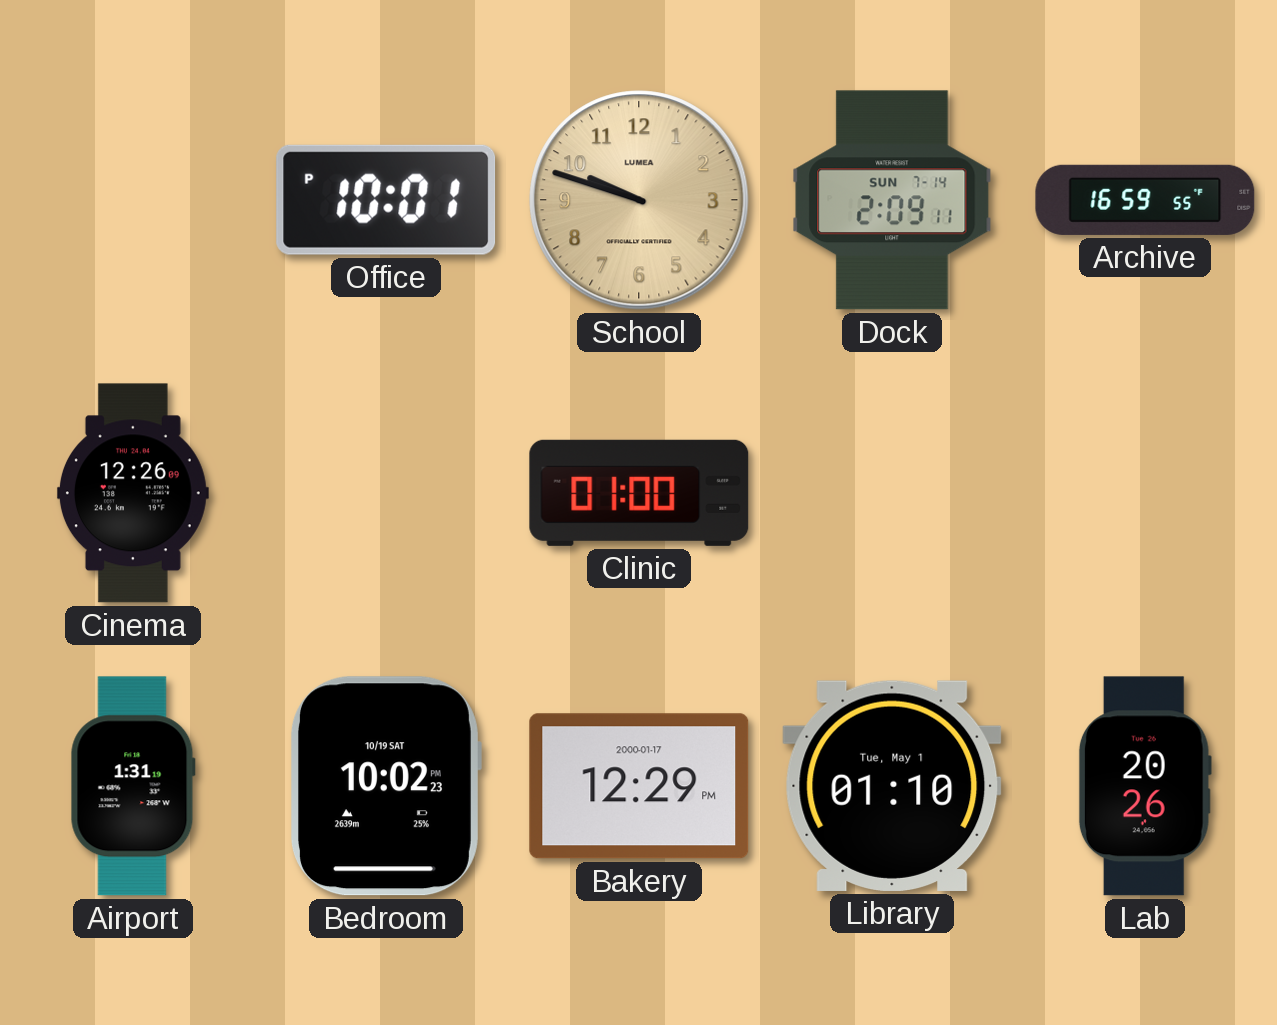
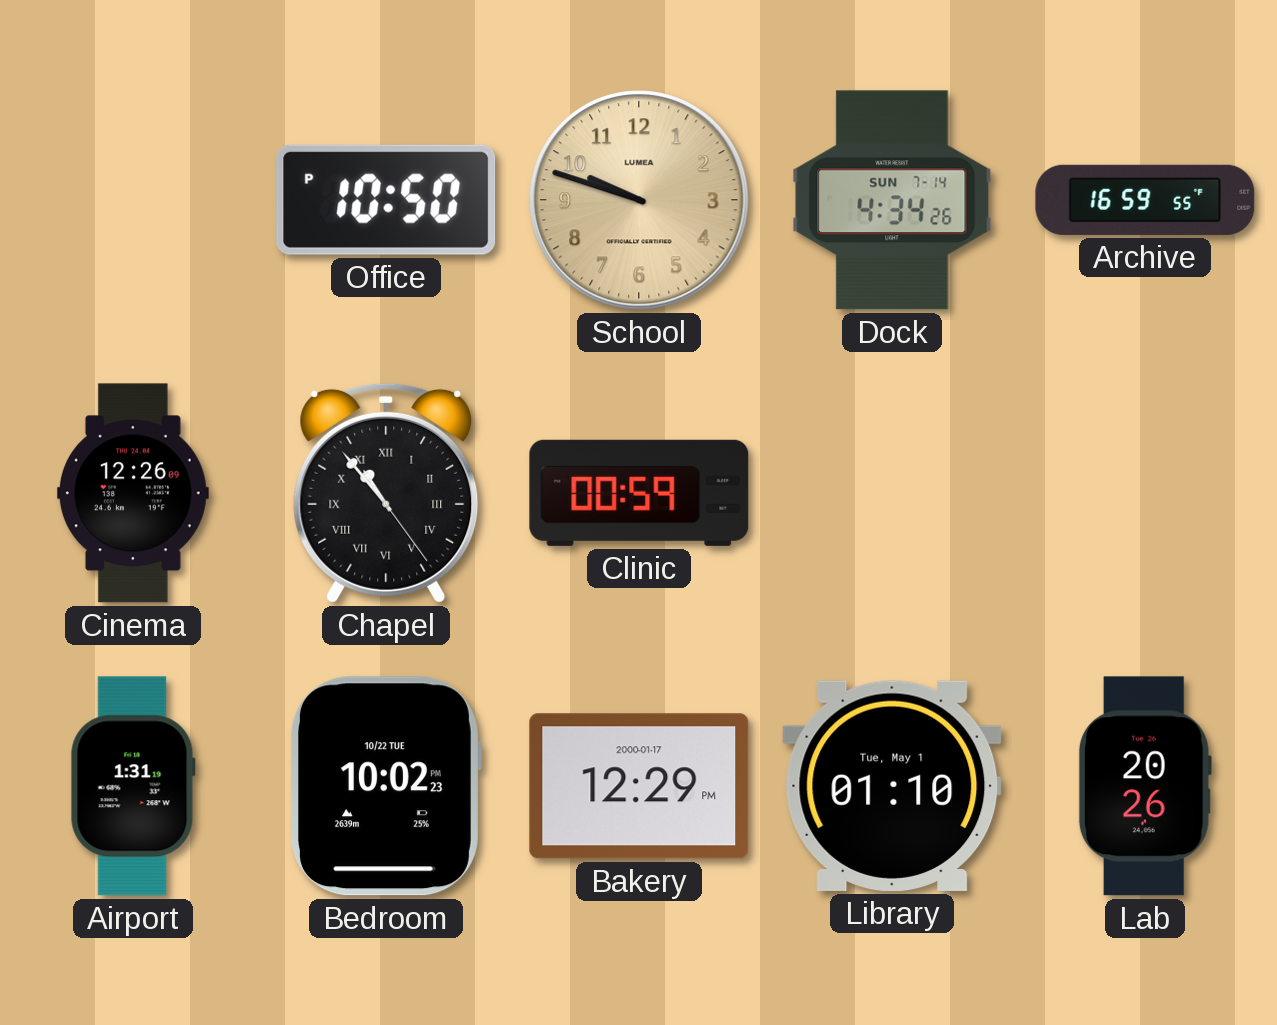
Office: 10:01 -> 10:50 (386, 200)
Dock: 2:09 -> 4:34 (892, 200)
Chapel: none -> 10:53 (386, 493)
Clinic: 01:00 -> 00:59 (639, 493)
Bedroom date: 10/19 SAT -> 10/22 TUE (386, 786)
